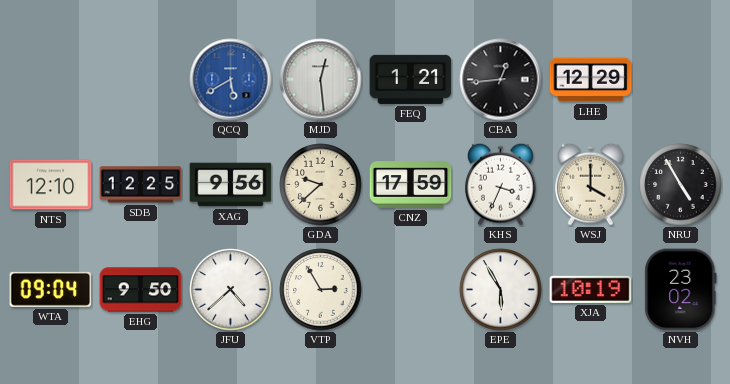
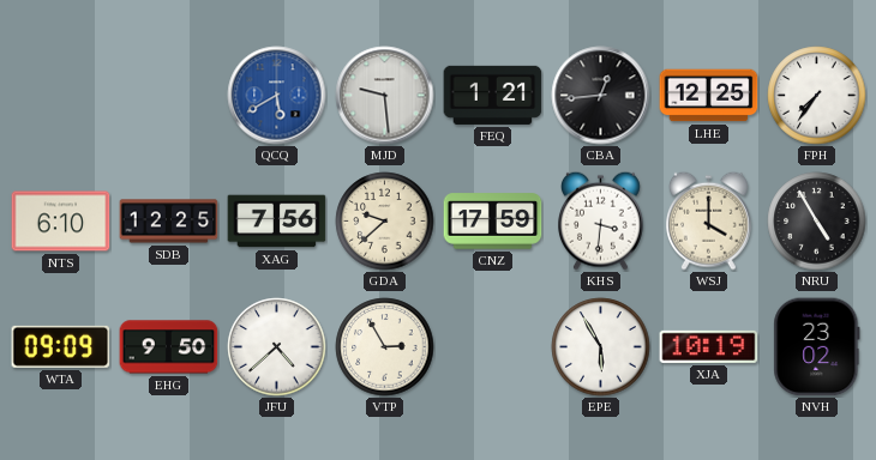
MJD: 12:29 -> 9:29 (385, 96)
LHE: 12:29 -> 12:25 (709, 96)
FPH: none -> 7:36 (817, 96)
NTS: 12:10 -> 6:10 (61, 222)
XAG: 9:56 -> 7:56 (277, 222)
KHS: 3:34 -> 3:31 (601, 220)
WTA: 09:04 -> 09:09 (61, 346)
